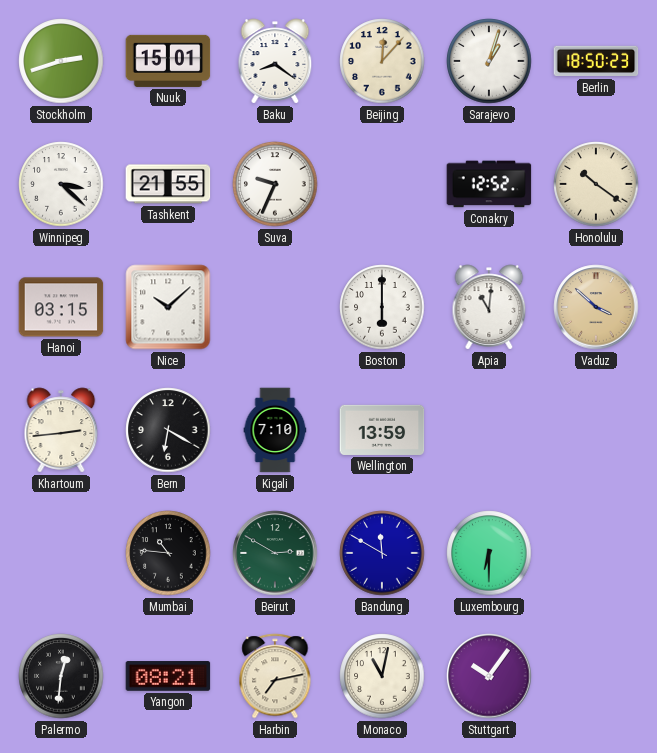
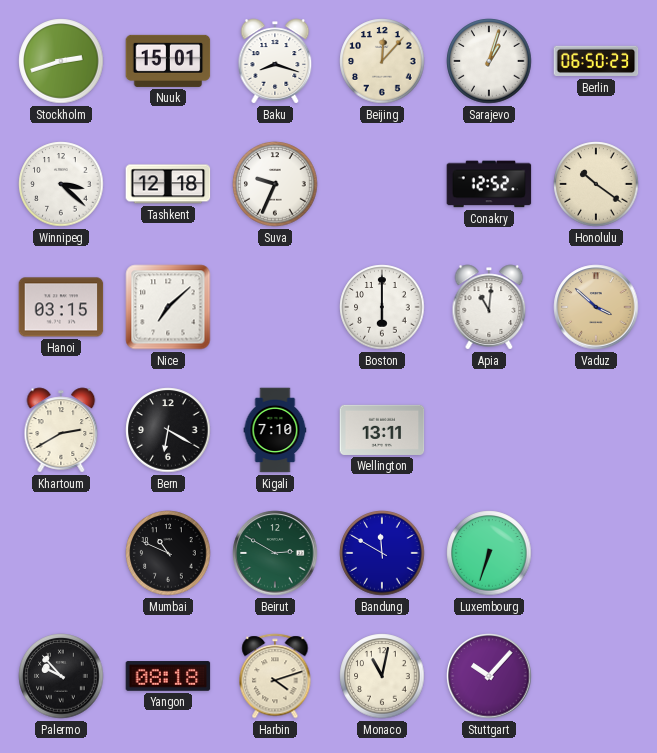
Baku: 8:21 -> 8:18 (275, 61)
Berlin: 18:50 -> 06:50 (596, 61)
Tashkent: 21:55 -> 12:18 (168, 184)
Nice: 10:08 -> 7:08 (168, 307)
Khartoum: 2:44 -> 2:40 (61, 430)
Wellington: 13:59 -> 13:11 (382, 430)
Mumbai: 10:46 -> 10:49 (168, 553)
Luxembourg: 6:30 -> 6:33 (489, 553)
Palermo: 12:31 -> 9:53 (61, 676)
Yangon: 08:21 -> 08:18 (168, 676)
Harbin: 7:13 -> 4:12 (275, 676)
Stuttgart: 10:06 -> 10:07 (489, 676)
